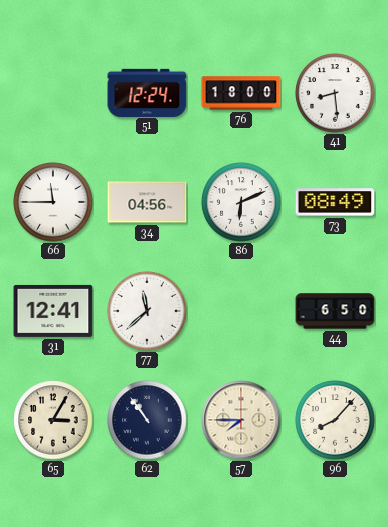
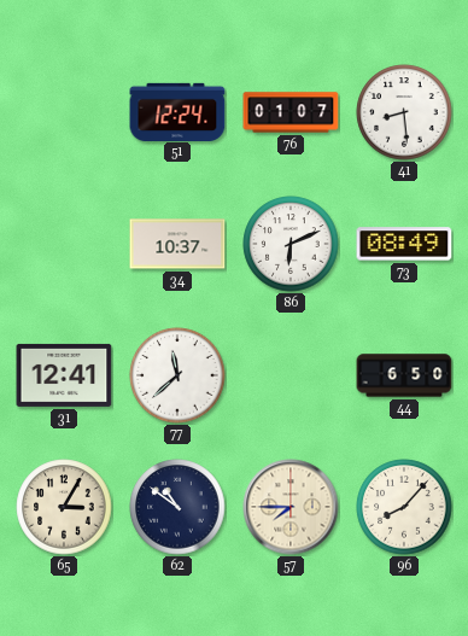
76: 18:00 -> 01:07 (291, 112)
66: 11:45 -> none (53, 202)
34: 04:56 -> 10:37 (177, 244)
62: 10:54 -> 10:51 (177, 507)
